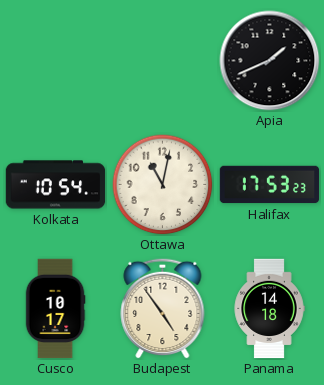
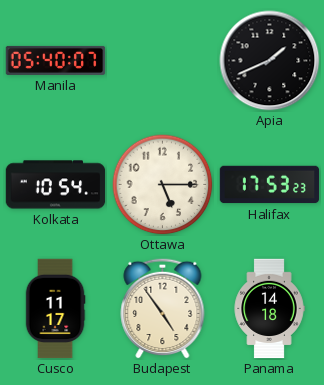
Manila: none -> 05:40 (56, 60)
Ottawa: 11:02 -> 5:15 (163, 185)
Cusco: 10:17 -> 11:17 (55, 309)
